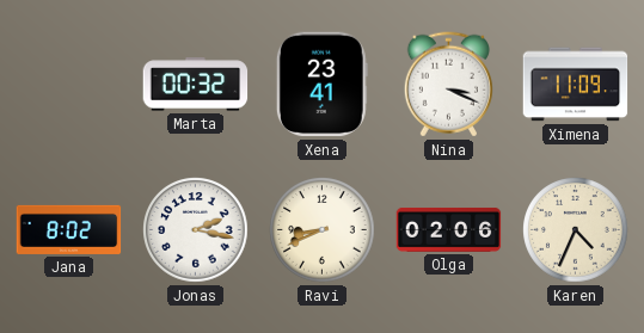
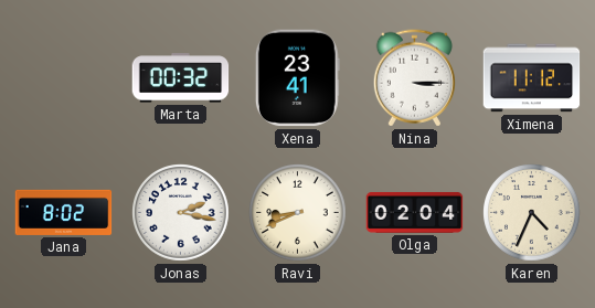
Nina: 3:19 -> 3:15 (414, 78)
Ximena: 11:09 -> 11:12 (532, 78)
Olga: 02:06 -> 02:04 (415, 212)
